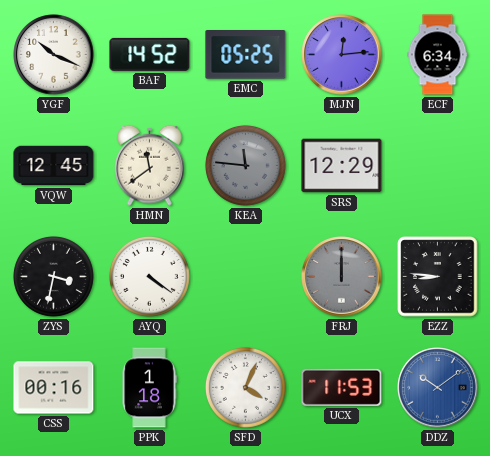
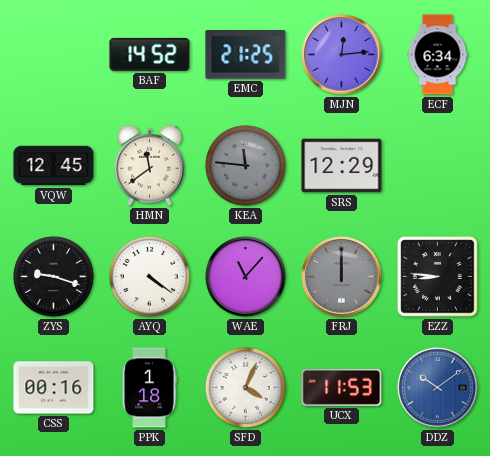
YGF: 10:19 -> none (54, 55)
EMC: 05:25 -> 21:25 (246, 55)
ZYS: 3:32 -> 9:18 (53, 276)
WAE: none -> 11:07 (246, 277)
